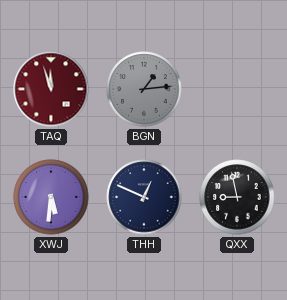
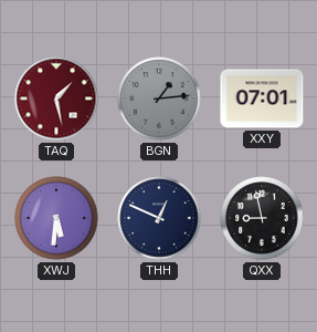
TAQ: 11:57 -> 1:28 (56, 98)
XXY: none -> 07:01 (262, 98)
